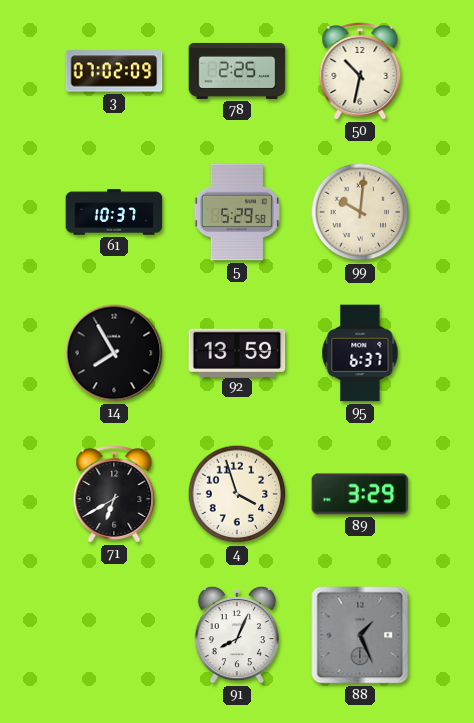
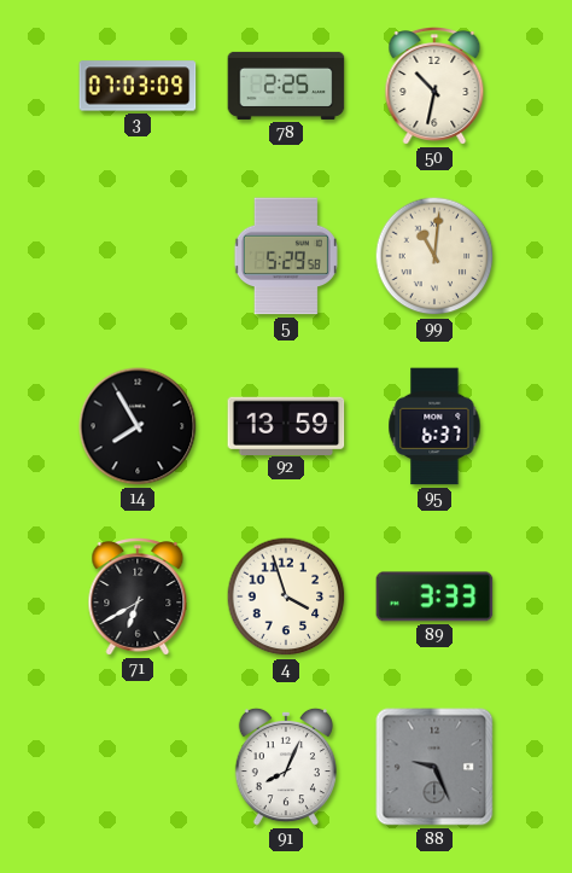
3: 07:02 -> 07:03 (138, 86)
61: 10:37 -> none (114, 212)
99: 10:01 -> 11:01 (434, 256)
89: 3:29 -> 3:33 (434, 596)
88: 1:26 -> 9:26 (434, 767)
